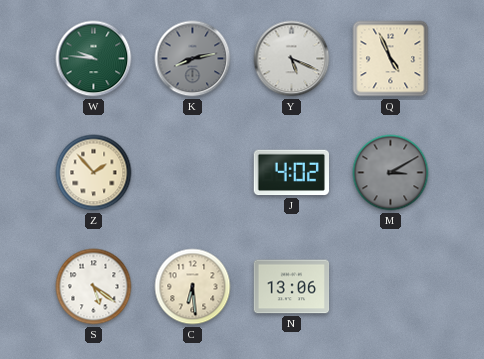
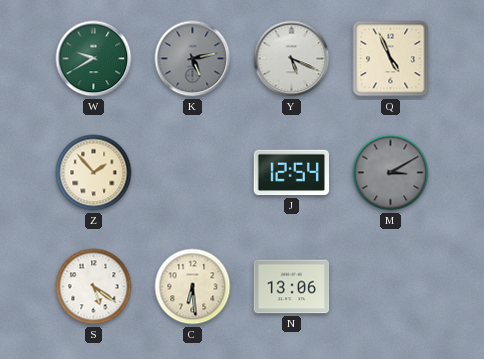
W: 9:46 -> 9:40 (94, 59)
K: 8:13 -> 5:13 (193, 59)
J: 4:02 -> 12:54 (291, 173)
